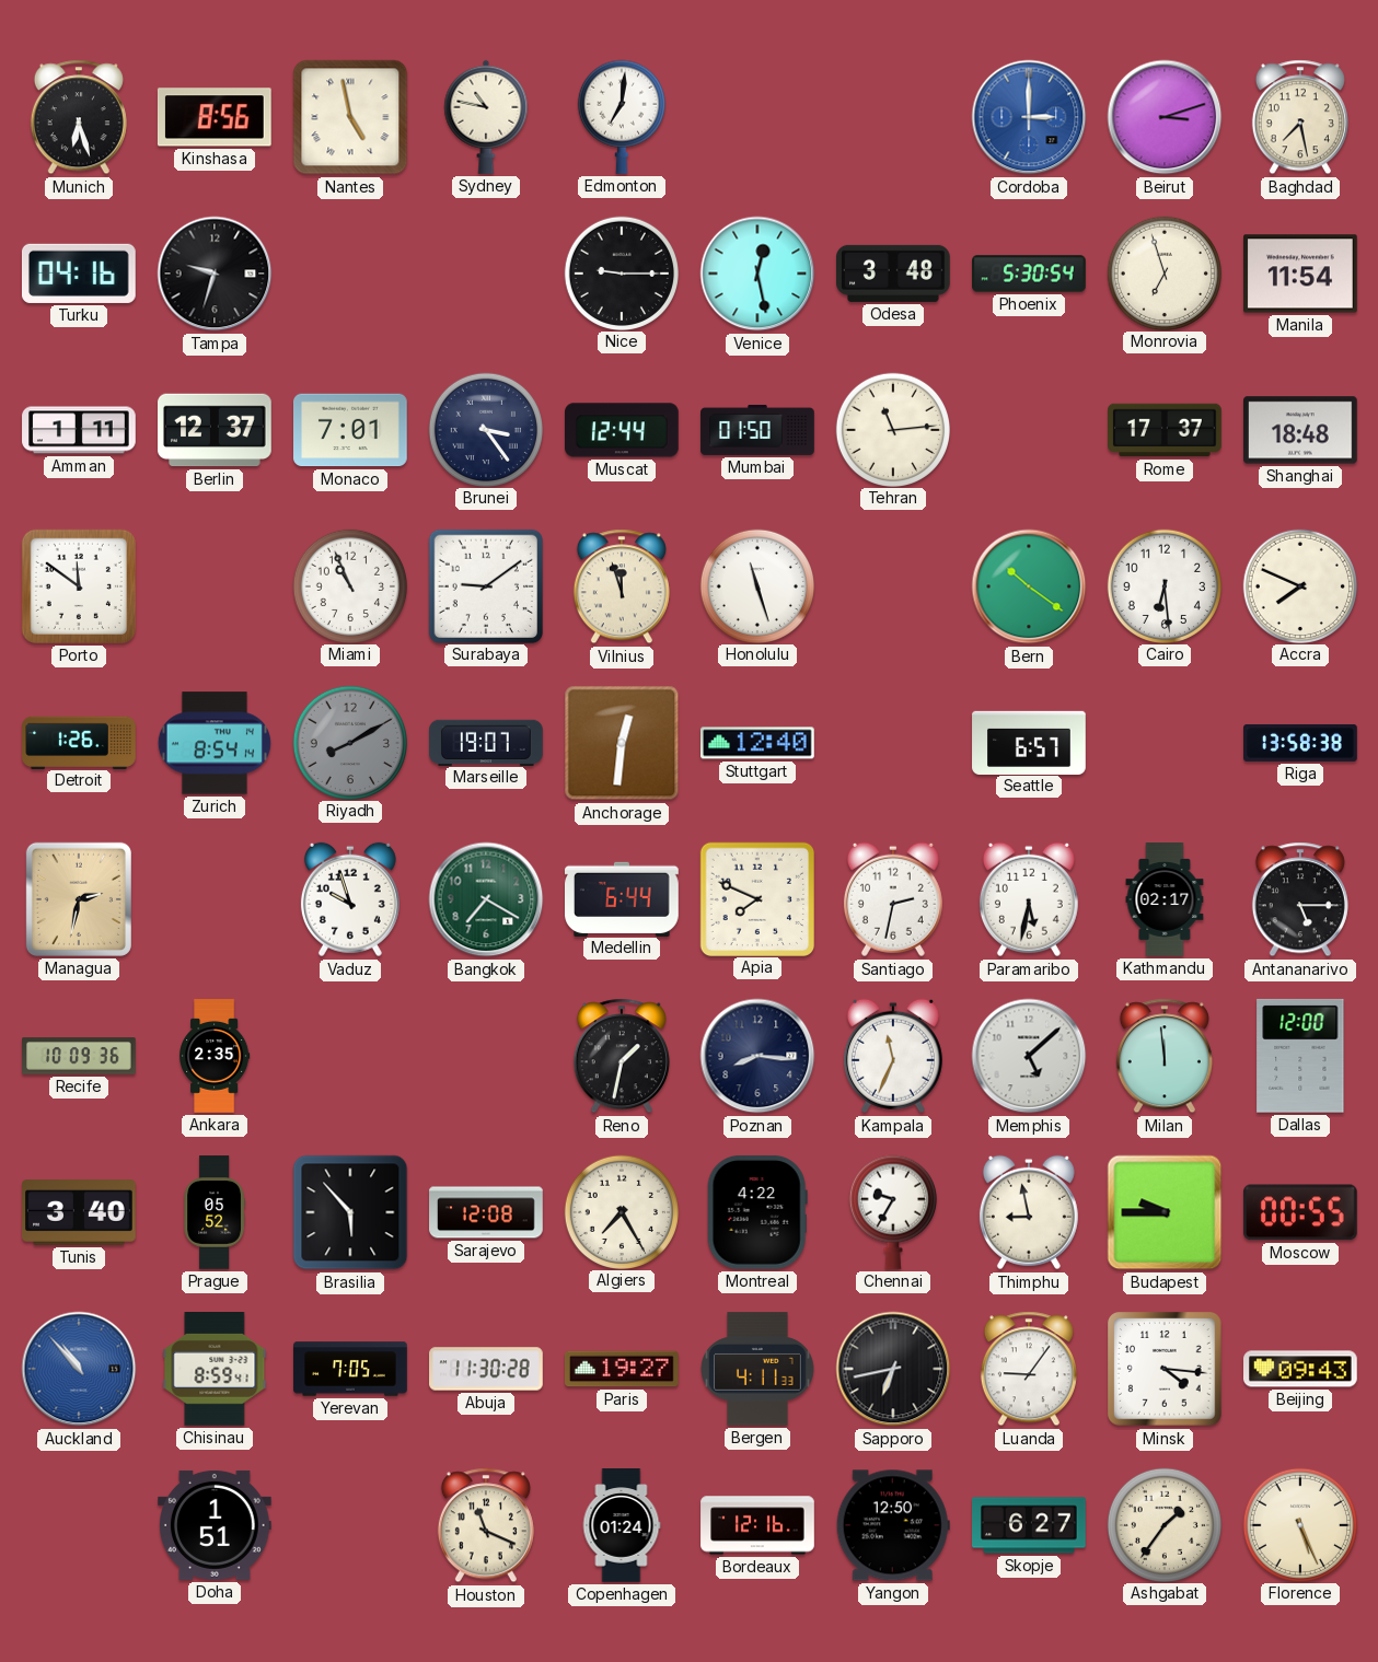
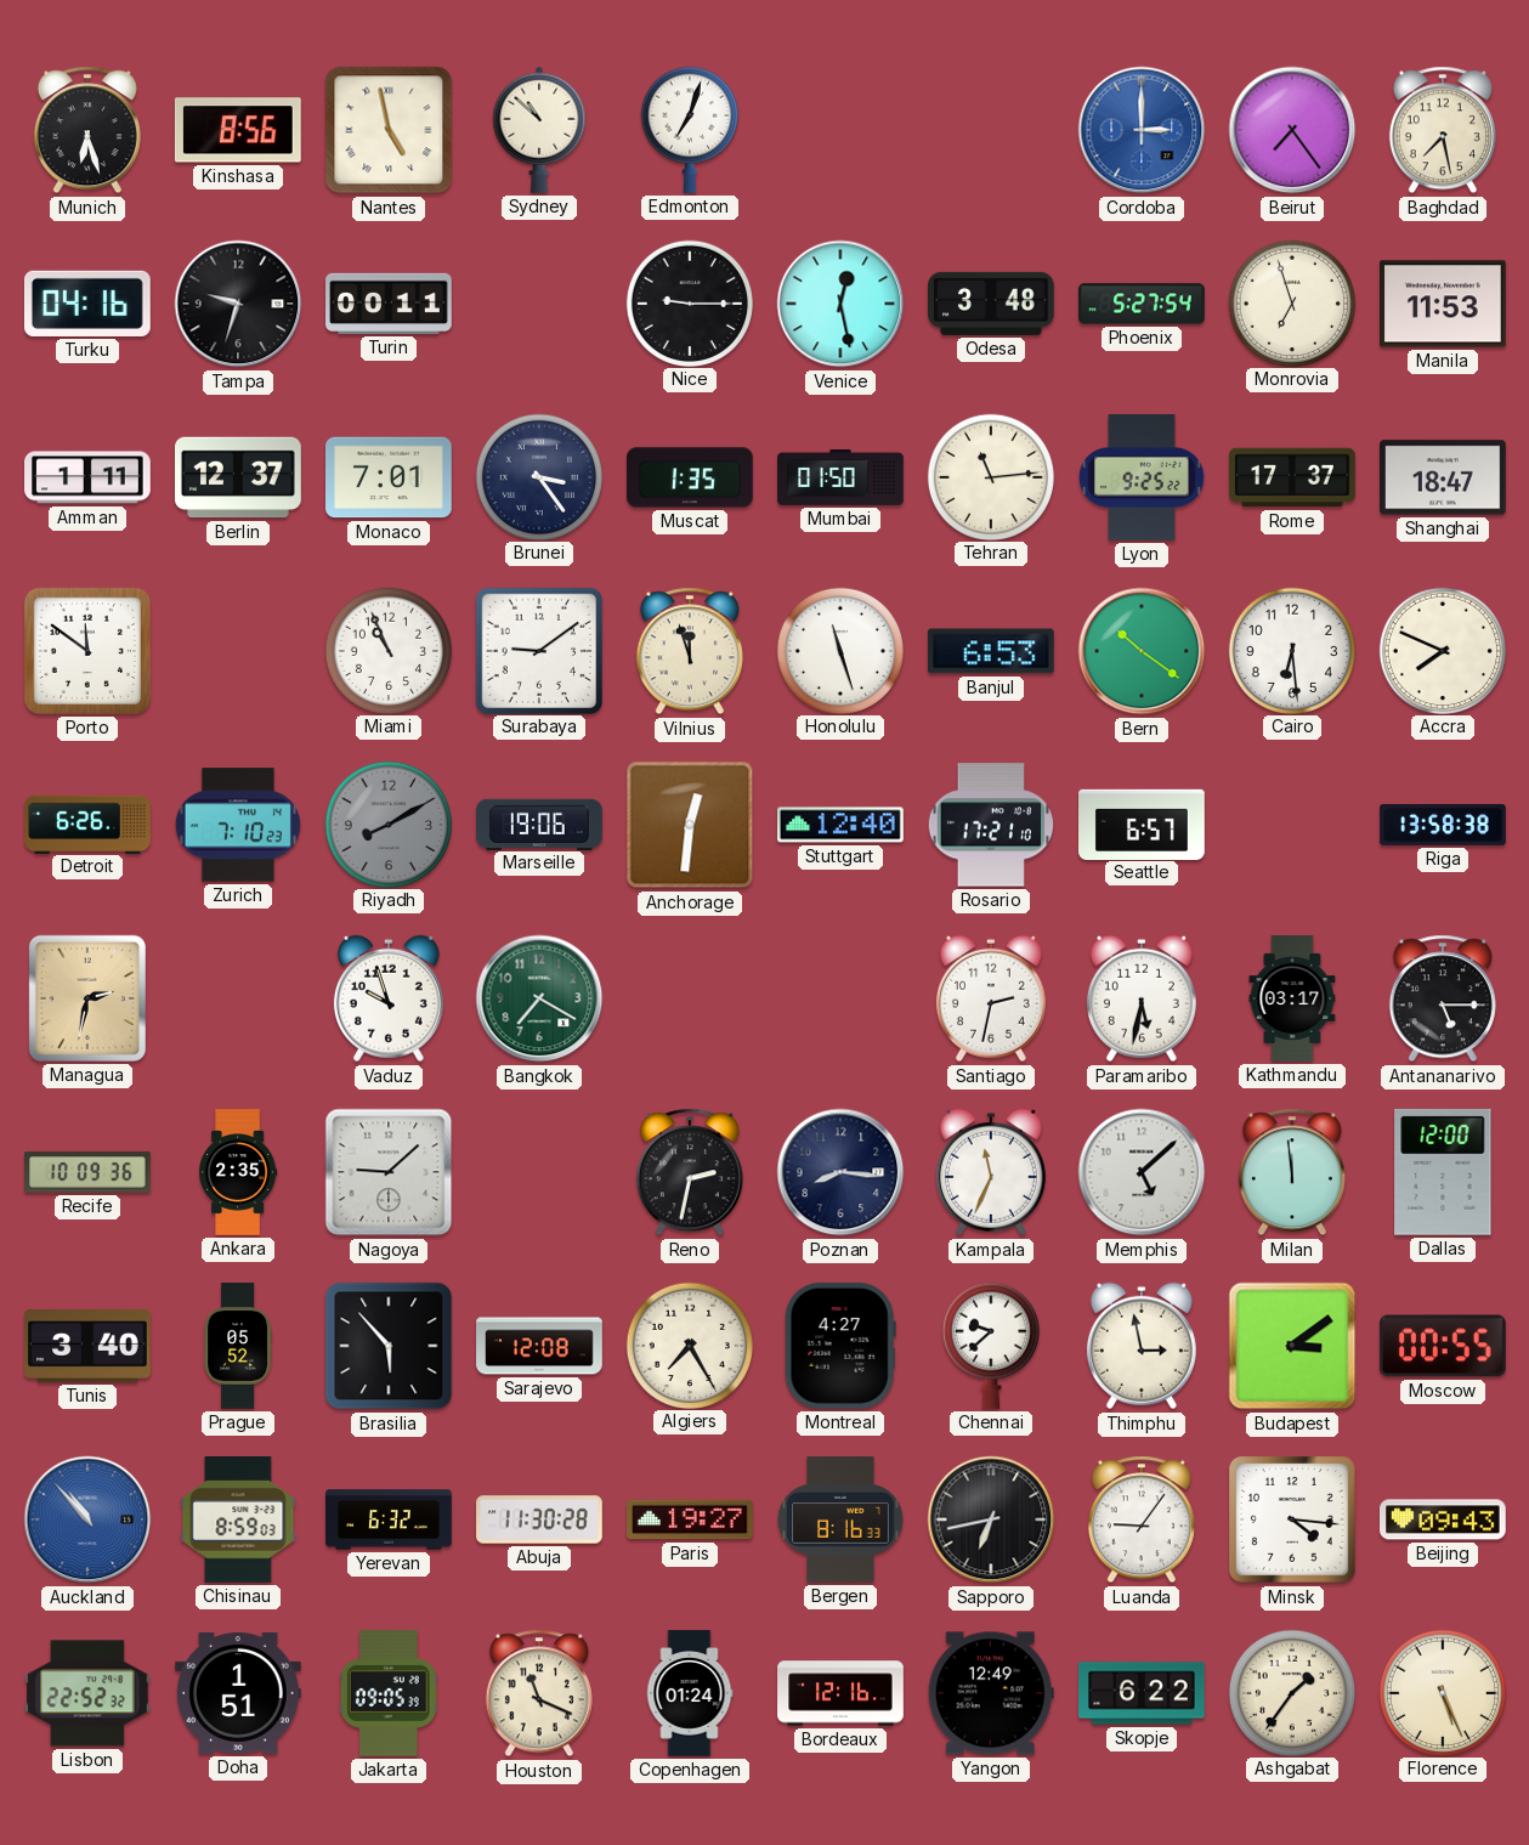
Sydney: 10:47 -> 10:52 (539, 130)
Edmonton: 7:01 -> 7:03 (690, 130)
Beirut: 3:12 -> 7:24 (1292, 130)
Turin: none -> 00:11 (389, 304)
Phoenix: 5:30 -> 5:27 (1142, 304)
Manila: 11:54 -> 11:53 (1444, 304)
Muscat: 12:44 -> 1:35 (691, 477)
Lyon: none -> 9:25 (1142, 477)
Shanghai: 18:48 -> 18:47 (1444, 477)
Banjul: none -> 6:53 (991, 651)
Detroit: 1:26 -> 6:26 (87, 824)
Zurich: 8:54 -> 7:10 (238, 825)
Marseille: 19:07 -> 19:06 (539, 824)
Rosario: none -> 17:21 (990, 825)
Medellin: 6:44 -> none (623, 898)
Apia: 7:49 -> none (756, 898)
Kathmandu: 02:17 -> 03:17 (1292, 998)
Nagoya: none -> 9:08 (389, 1172)
Reno: 1:32 -> 2:32 (690, 1172)
Montreal: 4:22 -> 4:27 (840, 1346)
Chennai: 9:35 -> 9:38 (991, 1346)
Thimphu: 8:58 -> 2:58 (1142, 1346)
Budapest: 9:45 -> 3:09 (1292, 1346)
Chisinau: 8:59:41 -> 8:59:03 (238, 1521)
Yerevan: 7:05 -> 6:32 (389, 1519)
Bergen: 4:11 -> 8:16 (840, 1519)
Lisbon: none -> 22:52 (89, 1693)
Jakarta: none -> 09:05 (389, 1693)
Yangon: 12:50 -> 12:49 (991, 1693)
Skopje: 6:27 -> 6:22 (1142, 1693)
